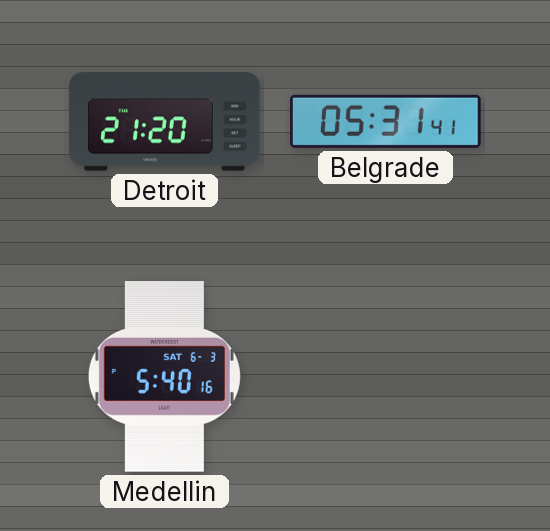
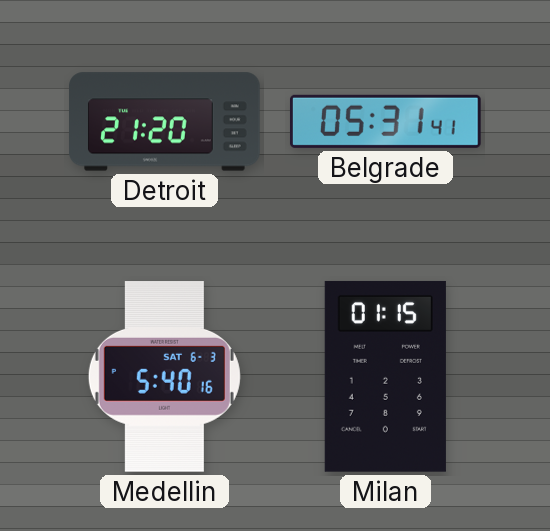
Milan: none -> 01:15 (385, 376)
